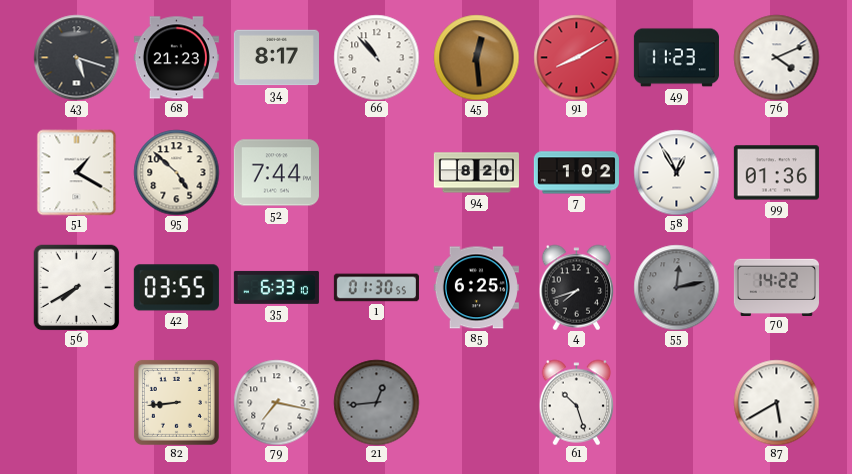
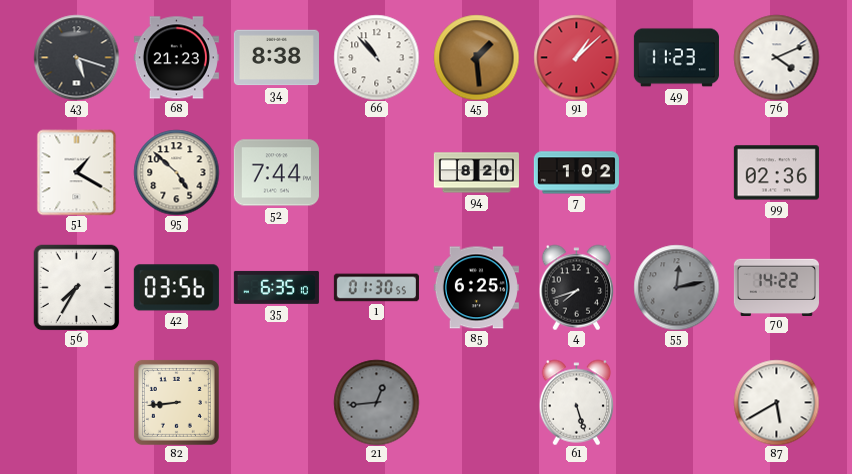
34: 8:17 -> 8:38 (276, 58)
45: 12:29 -> 1:29 (476, 57)
91: 8:10 -> 1:08 (576, 57)
58: 12:55 -> none (676, 172)
99: 01:36 -> 02:36 (776, 173)
56: 7:40 -> 7:35 (76, 287)
42: 03:55 -> 03:56 (176, 288)
35: 6:33 -> 6:35 (276, 287)
79: 7:17 -> none (276, 402)
61: 10:27 -> 5:27 (577, 402)
